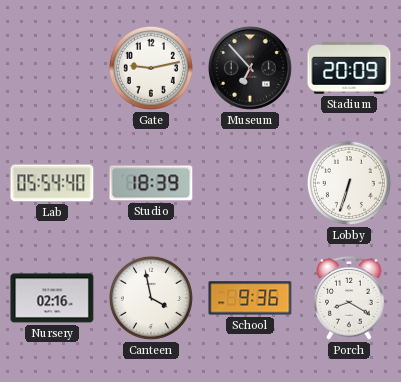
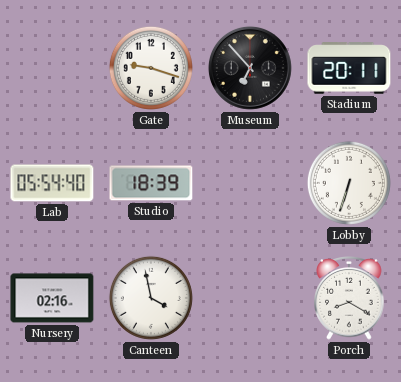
Gate: 9:13 -> 9:18 (151, 68)
Stadium: 20:09 -> 20:11 (349, 68)
School: 9:36 -> none (250, 298)
